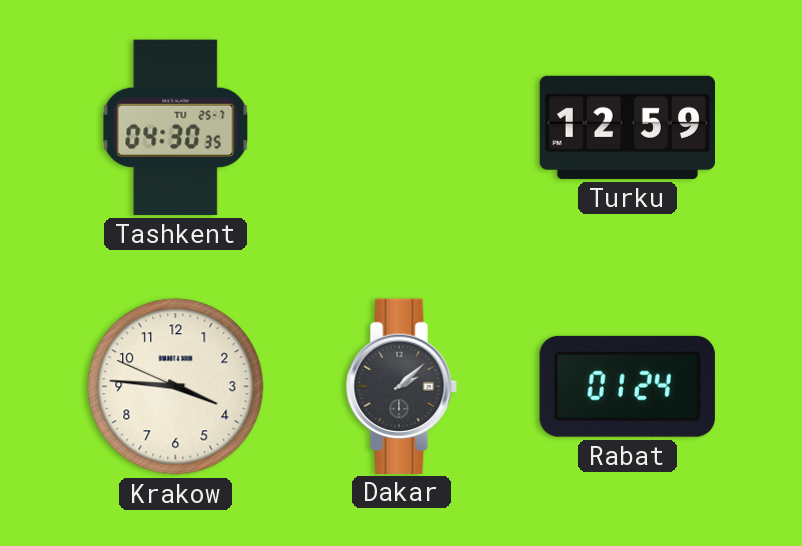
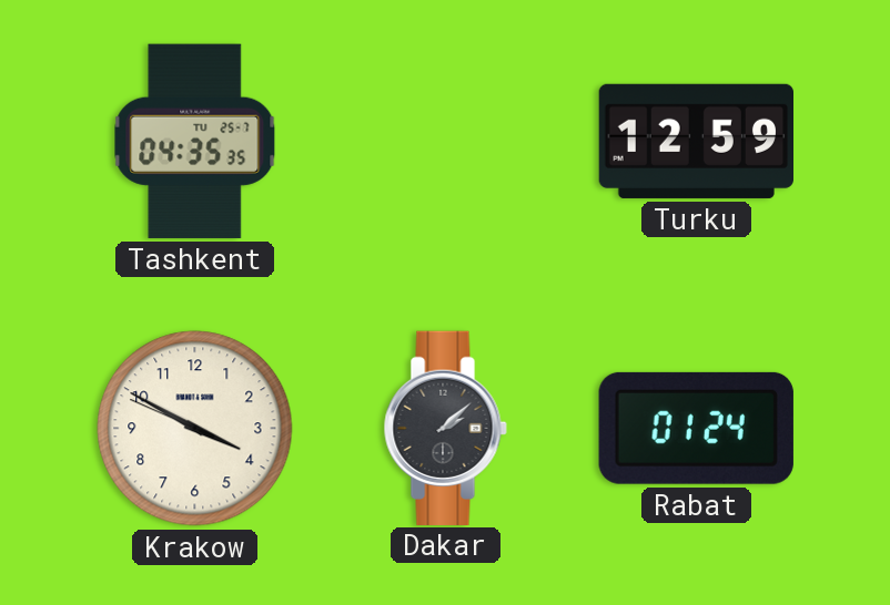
Tashkent: 04:30 -> 04:35 (195, 141)
Krakow: 3:45 -> 3:49 (195, 429)
